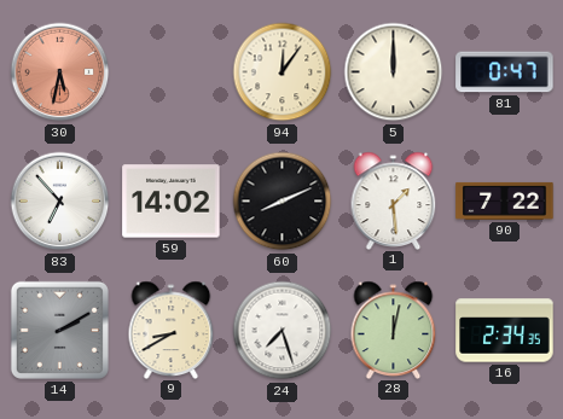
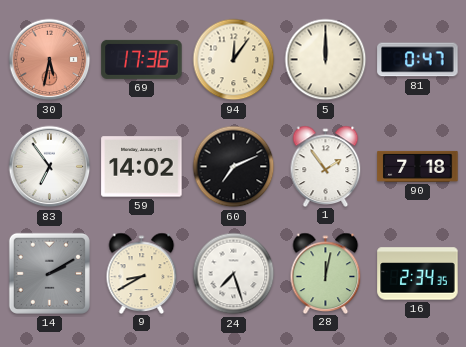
69: none -> 17:36 (142, 59)
83: 6:53 -> 6:54 (50, 167)
60: 8:11 -> 7:11 (234, 167)
1: 1:29 -> 1:54 (326, 166)
90: 7:22 -> 7:18 (418, 166)
